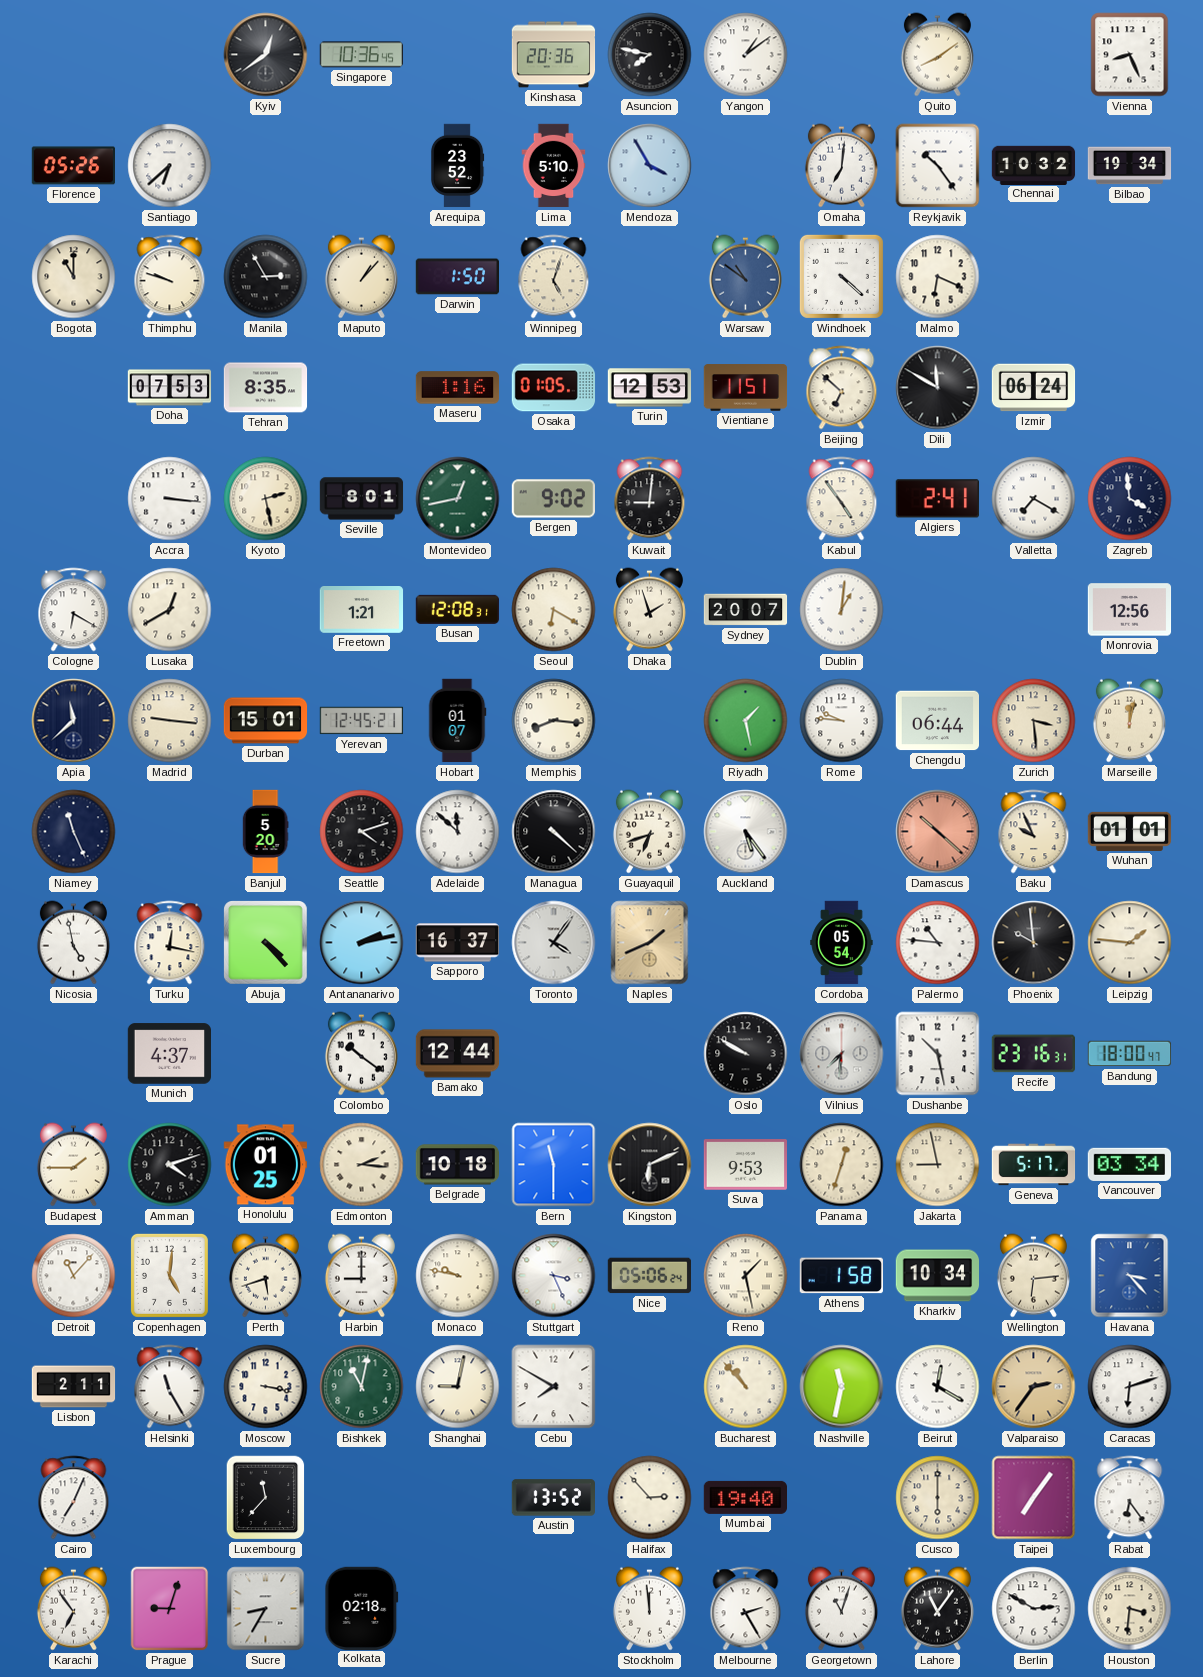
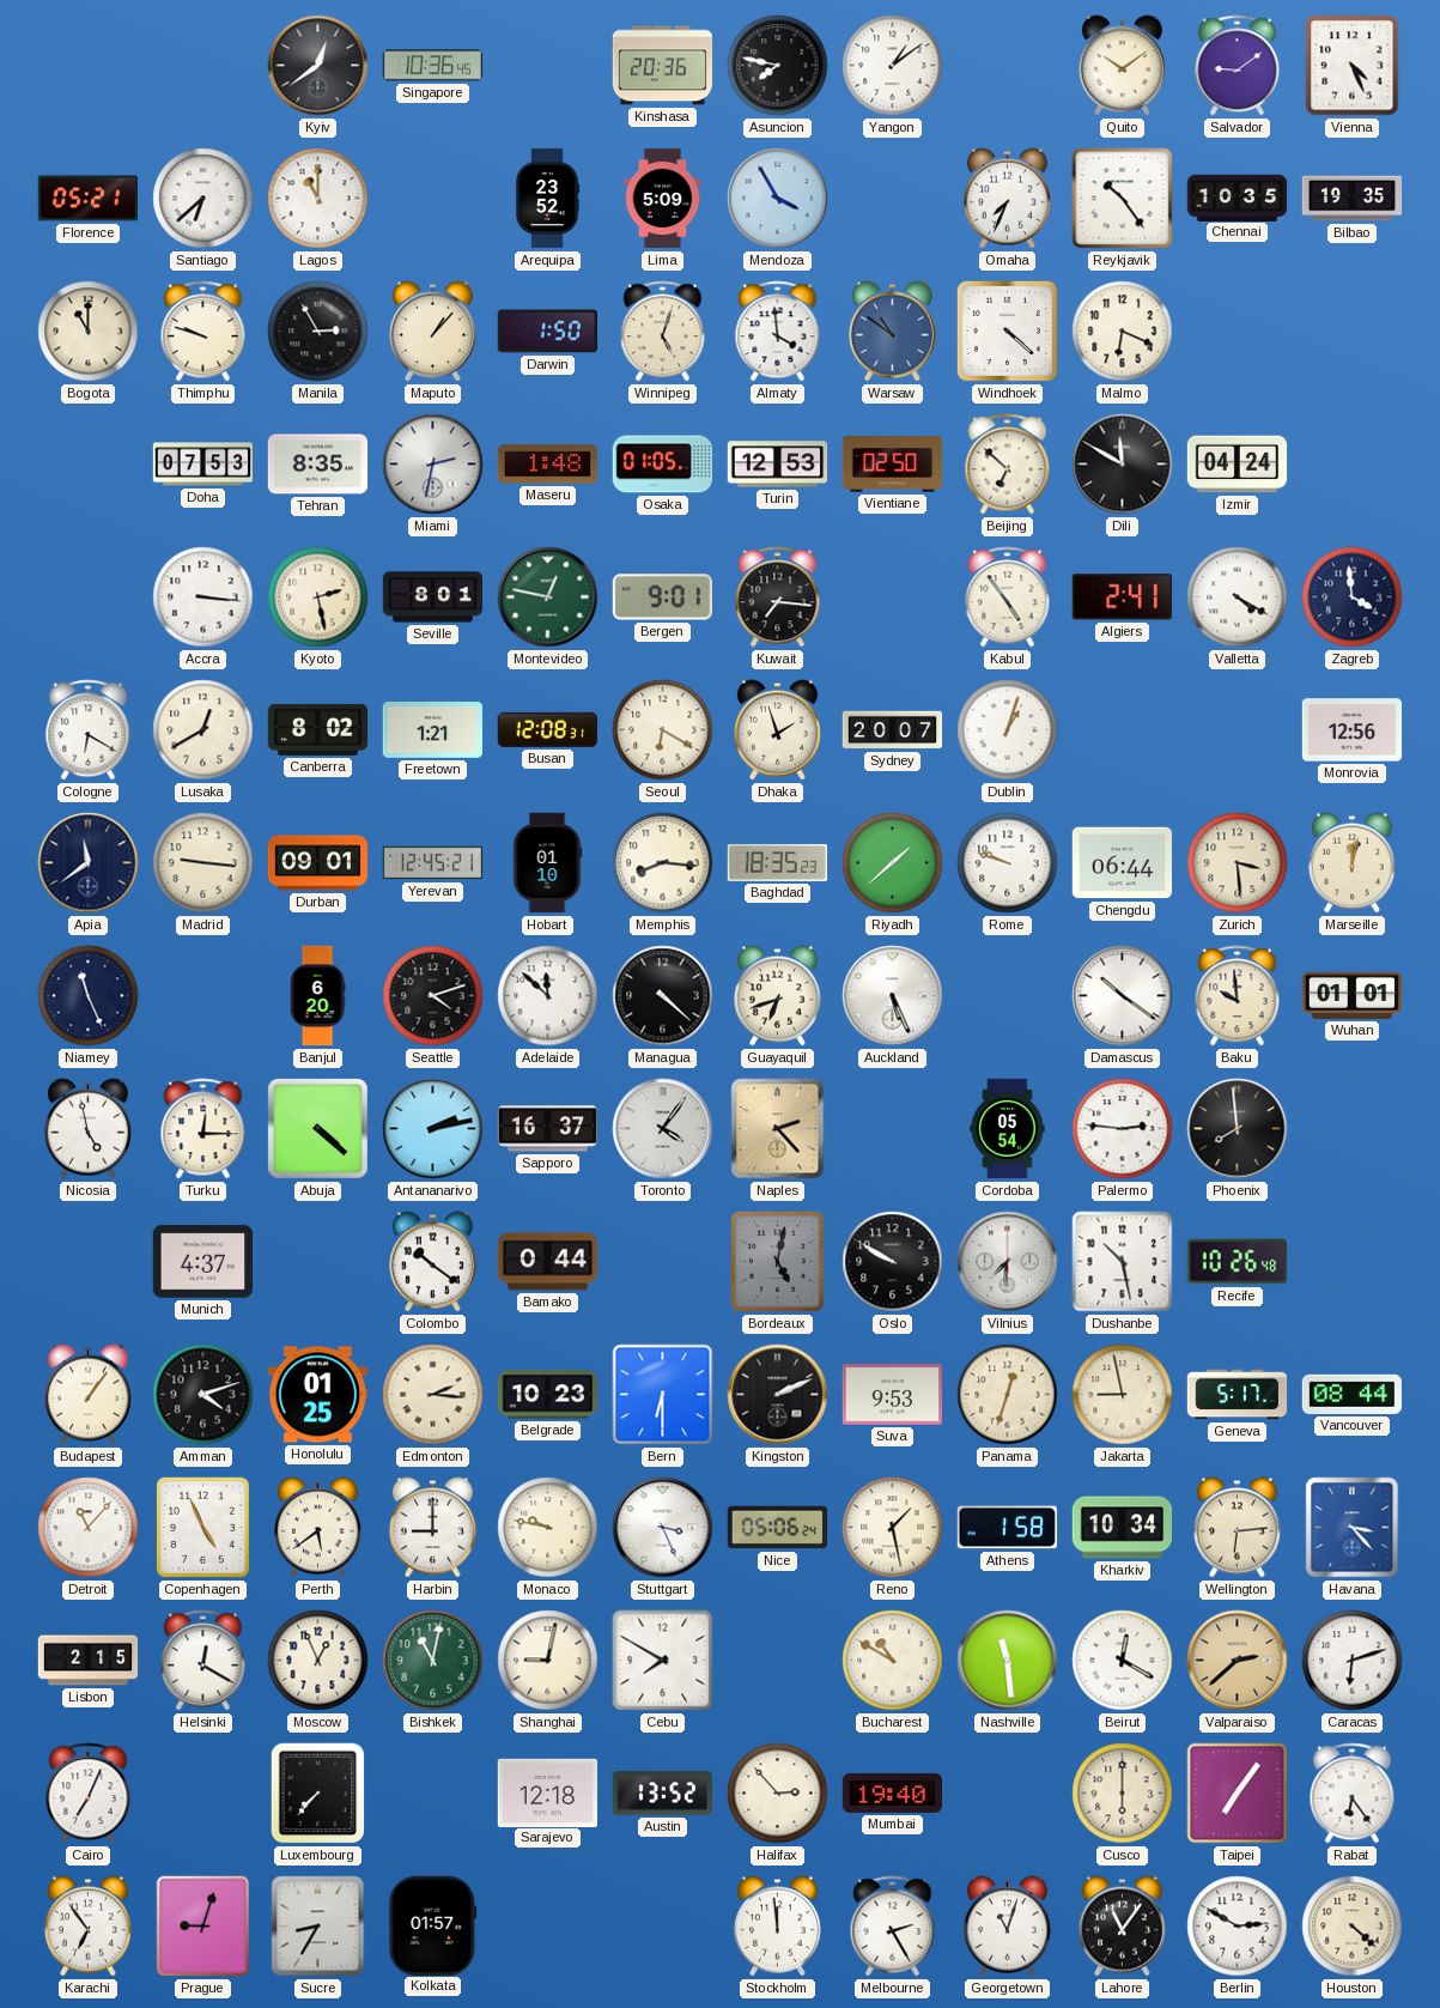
Quito: 8:09 -> 10:09 (1122, 66)
Salvador: none -> 9:09 (1238, 66)
Vienna: 8:26 -> 4:26 (1353, 66)
Florence: 05:26 -> 05:21 (89, 199)
Lagos: none -> 11:00 (318, 199)
Lima: 5:10 -> 5:09 (663, 199)
Omaha: 7:01 -> 7:34 (1007, 199)
Chennai: 10:32 -> 10:35 (1238, 198)
Bilbao: 19:34 -> 19:35 (1353, 199)
Almaty: none -> 3:59 (778, 332)
Miami: none -> 2:32 (433, 465)
Maseru: 1:16 -> 1:48 (548, 465)
Vientiane: 11:51 -> 02:50 (893, 465)
Izmir: 06:24 -> 04:24 (1238, 465)
Montevideo: 12:43 -> 12:47 (548, 597)
Bergen: 9:02 -> 9:01 (662, 597)
Kuwait: 9:01 -> 7:16 (778, 597)
Valletta: 7:20 -> 4:20 (1238, 597)
Canberra: none -> 8:02 (318, 729)
Dublin: 1:01 -> 1:03 (1008, 730)
Apia: 11:38 -> 11:39 (89, 863)
Durban: 15:01 -> 09:01 (318, 863)
Hobart: 01:07 -> 01:10 (547, 863)
Baghdad: none -> 18:35 (778, 862)
Riyadh: 1:28 -> 1:38 (893, 863)
Rome: 9:46 -> 9:48 (1008, 863)
Banjul: 5:20 -> 6:20 (317, 996)
Auckland: 5:24 -> 5:26 (893, 996)
Damascus: 10:22 -> 10:21 (1123, 996)
Damascus dial: salmon -> white (1123, 996)
Baku: 9:56 -> 9:59 (1238, 996)
Turku: 12:17 -> 12:15 (203, 1129)
Abuja: 4:23 -> 4:22 (318, 1129)
Naples: 1:41 -> 2:23 (778, 1129)
Palermo: 10:46 -> 2:46 (1123, 1129)
Phoenix: 9:59 -> 7:59 (1238, 1129)
Leipzig: 1:46 -> none (1130, 943)
Bamako: 12:44 -> 0:44 (548, 1262)
Bordeaux: none -> 5:02 (777, 1261)
Recife: 23:16 -> 10:26 (1237, 1262)
Bandung: 18:00 -> none (1130, 1054)
Budapest: 1:45 -> 1:06 (87, 1395)
Belgrade: 10:18 -> 10:23 (547, 1395)
Bern: 11:30 -> 6:30 (663, 1395)
Kingston: 6:11 -> 2:11 (778, 1395)
Vancouver: 03:34 -> 08:44 (1351, 1394)
Copenhagen: 5:01 -> 4:56 (202, 1527)
Perth: 5:42 -> 5:39 (317, 1528)
Lisbon: 2:11 -> 2:15 (89, 1661)
Helsinki: 11:25 -> 12:20 (203, 1661)
Moscow: 3:17 -> 12:56 (318, 1661)
Bucharest: 10:53 -> 10:50 (893, 1661)
Nashville: 11:32 -> 11:29 (1008, 1661)
Valparaiso: 2:36 -> 2:38 (1238, 1661)
Luxembourg: 11:37 -> 7:37 (318, 1794)
Sarajevo: none -> 12:18 (548, 1792)
Kolkata: 02:18 -> 01:57 (433, 1925)
Houston: 3:31 -> 4:22 (1353, 1927)
